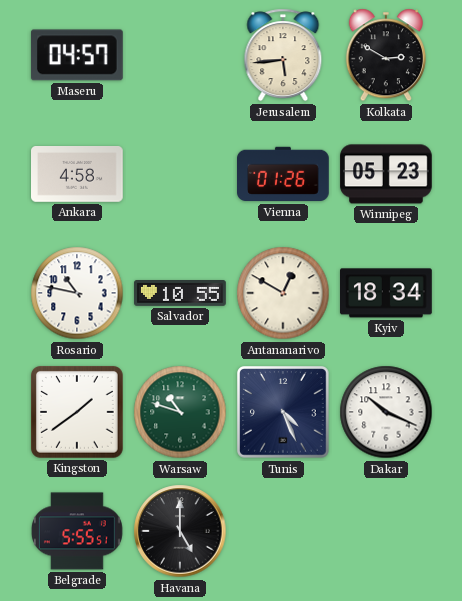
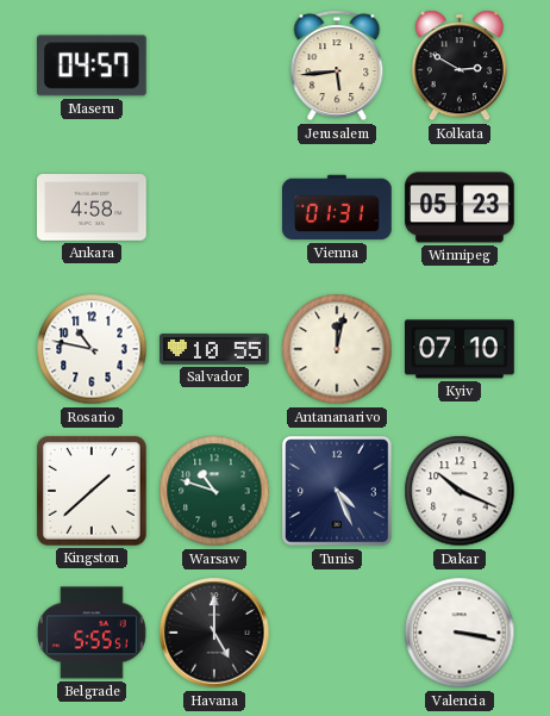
Vienna: 01:26 -> 01:31 (338, 207)
Antananarivo: 12:50 -> 12:02 (337, 349)
Kyiv: 18:34 -> 07:10 (461, 349)
Kingston: 1:39 -> 1:38 (92, 491)
Valencia: none -> 3:17 (460, 633)
